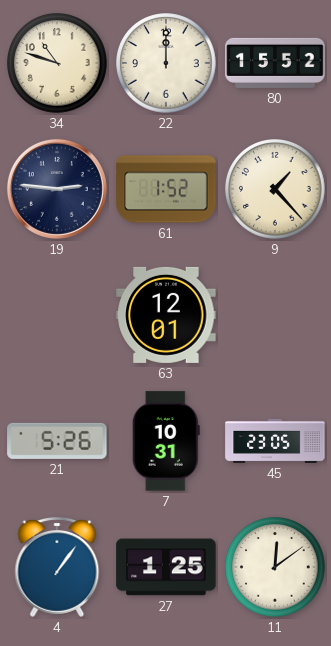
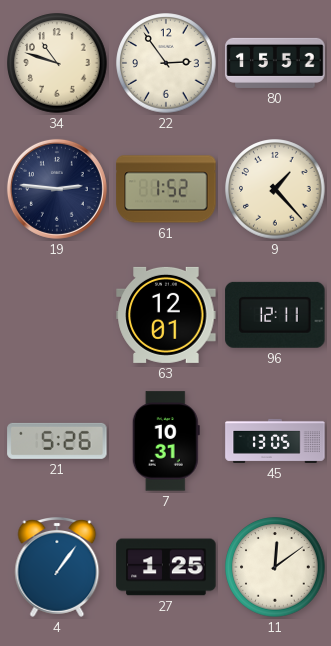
22: 12:00 -> 2:54 (166, 63)
96: none -> 12:11 (275, 315)
45: 23:05 -> 13:05 (275, 441)
